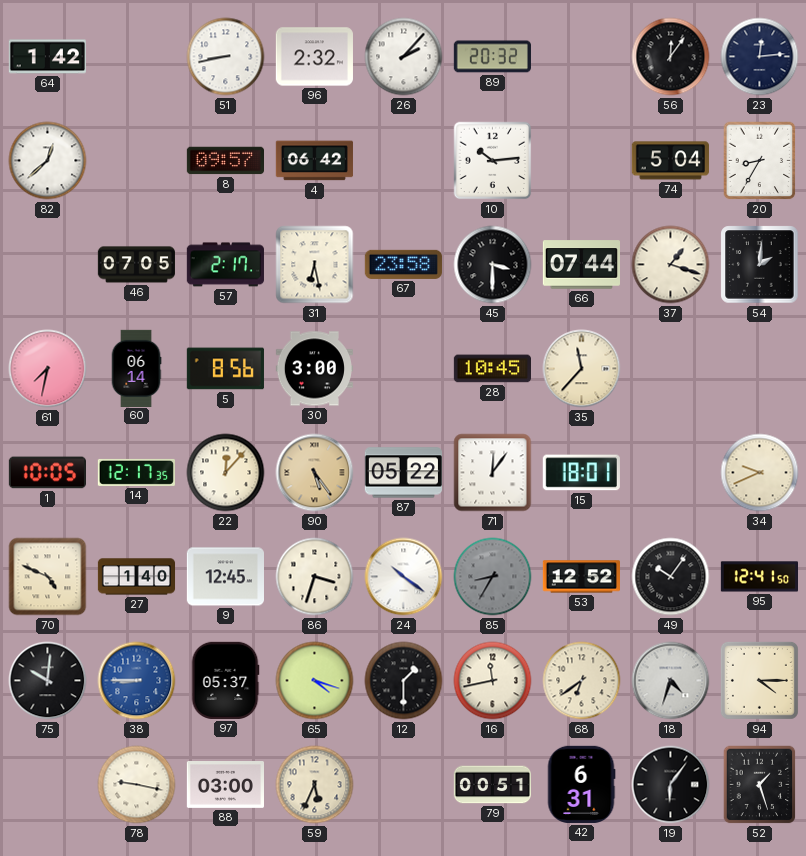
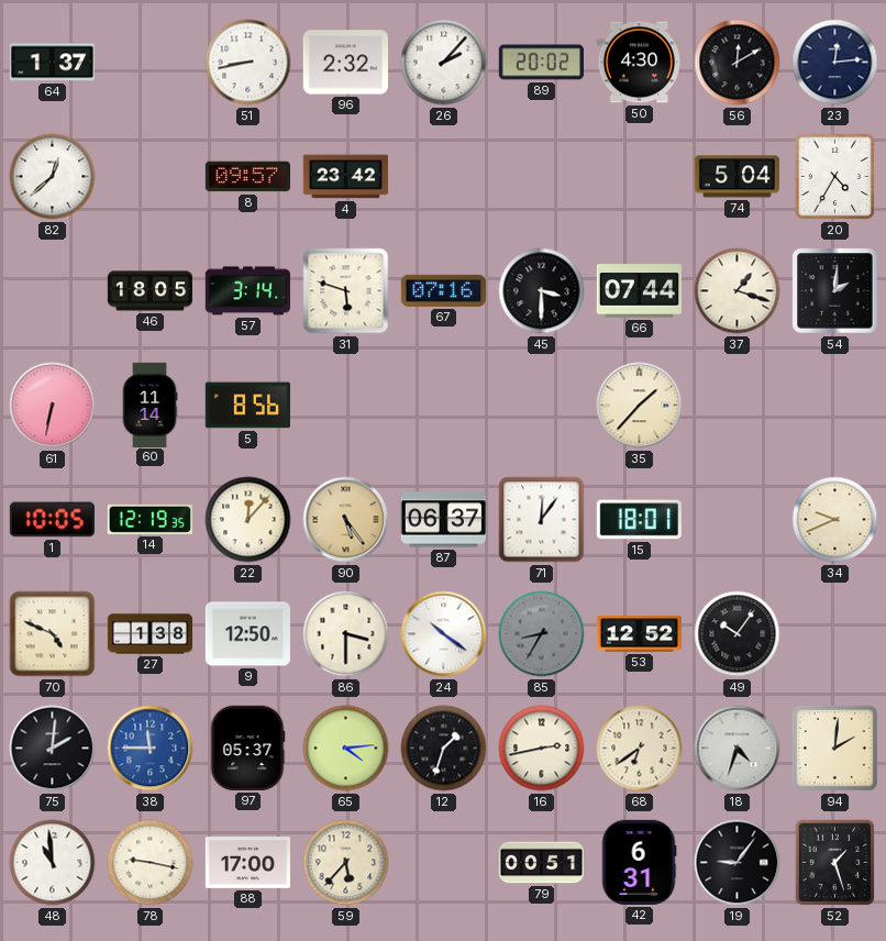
64: 1:42 -> 1:37 (52, 63)
89: 20:32 -> 20:02 (541, 63)
50: none -> 4:30 (639, 63)
56: 12:06 -> 12:10 (738, 63)
4: 06:42 -> 23:42 (345, 177)
10: 10:14 -> none (493, 161)
20: 8:35 -> 4:35 (835, 177)
46: 07:05 -> 18:05 (149, 291)
57: 2:17 -> 3:14 (247, 291)
31: 6:28 -> 5:48 (346, 291)
67: 23:58 -> 07:16 (443, 290)
61: 7:32 -> 6:32 (53, 406)
60: 06:14 -> 11:14 (149, 405)
30: 3:00 -> none (314, 369)
28: 10:45 -> none (492, 369)
35: 11:37 -> 1:37 (640, 406)
14: 12:17 -> 12:19 (149, 519)
87: 05:22 -> 06:37 (443, 520)
27: 1:40 -> 1:38 (151, 634)
9: 12:45 -> 12:50 (247, 634)
86: 3:33 -> 3:30 (346, 634)
95: 12:41 -> none (759, 577)
75: 10:01 -> 2:01 (53, 749)
38: 8:45 -> 11:45 (151, 749)
65: 4:18 -> 4:14 (346, 749)
12: 1:30 -> 1:33 (444, 749)
16: 11:43 -> 2:43 (542, 749)
94: 4:15 -> 2:01 (834, 748)
48: none -> 10:59 (53, 863)
88: 03:00 -> 17:00 (247, 863)
59: 5:34 -> 5:37 (346, 863)
19: 6:06 -> 9:06 (738, 863)
